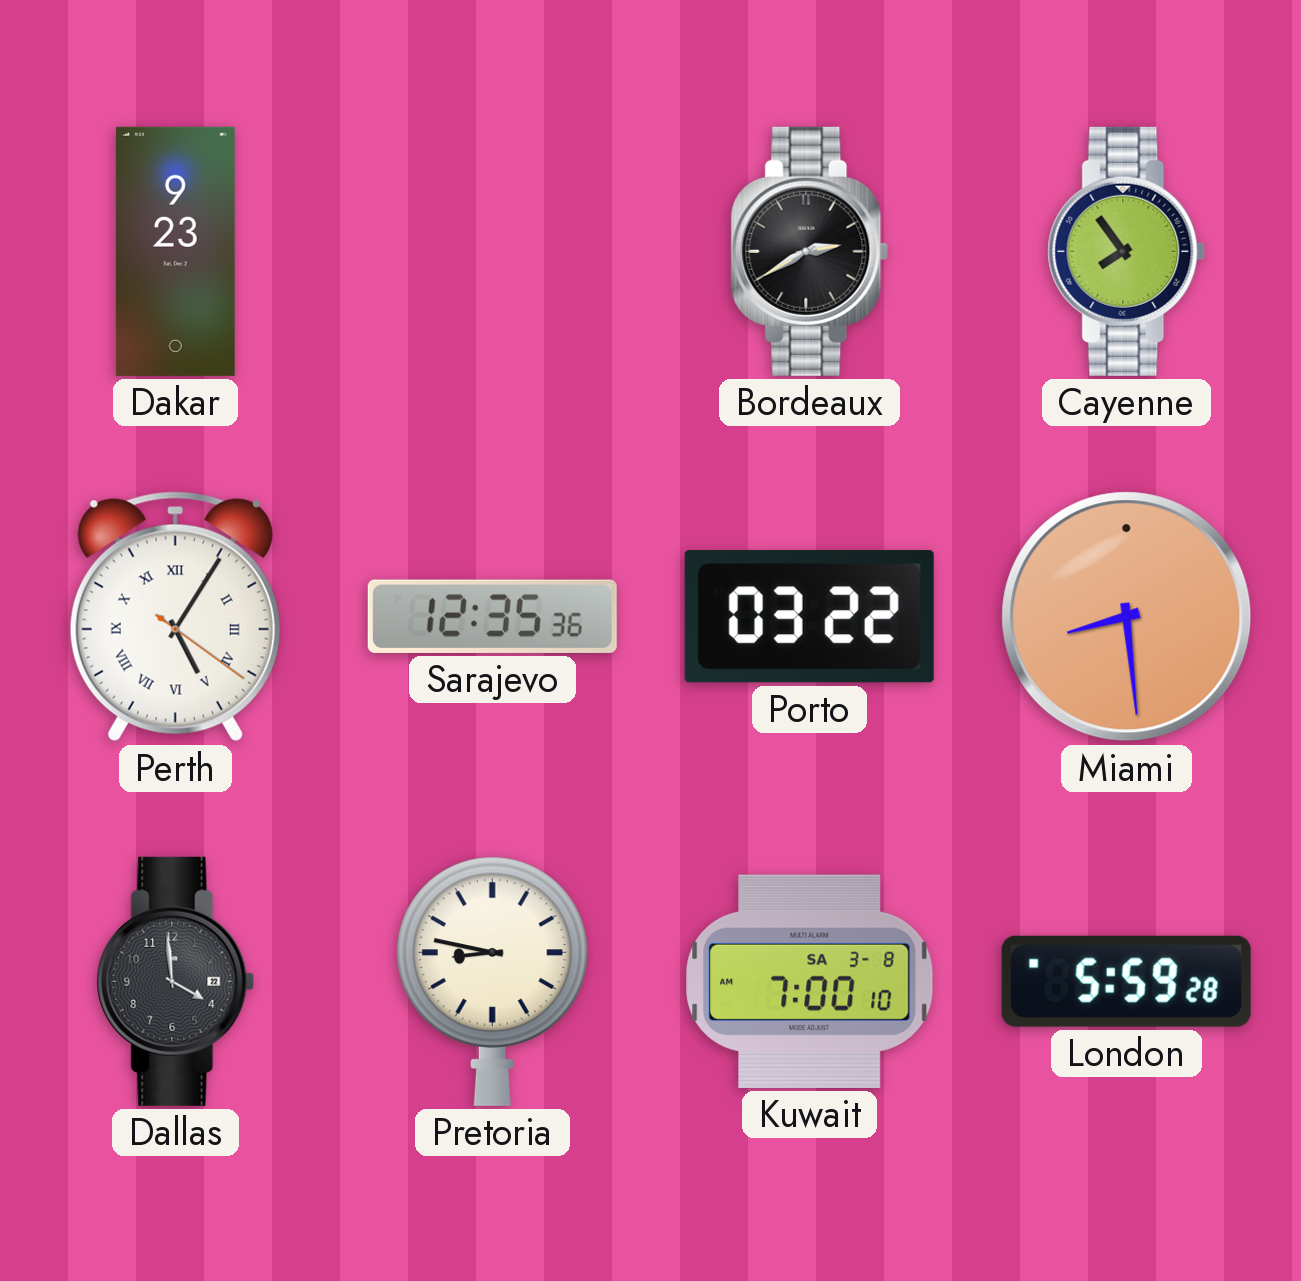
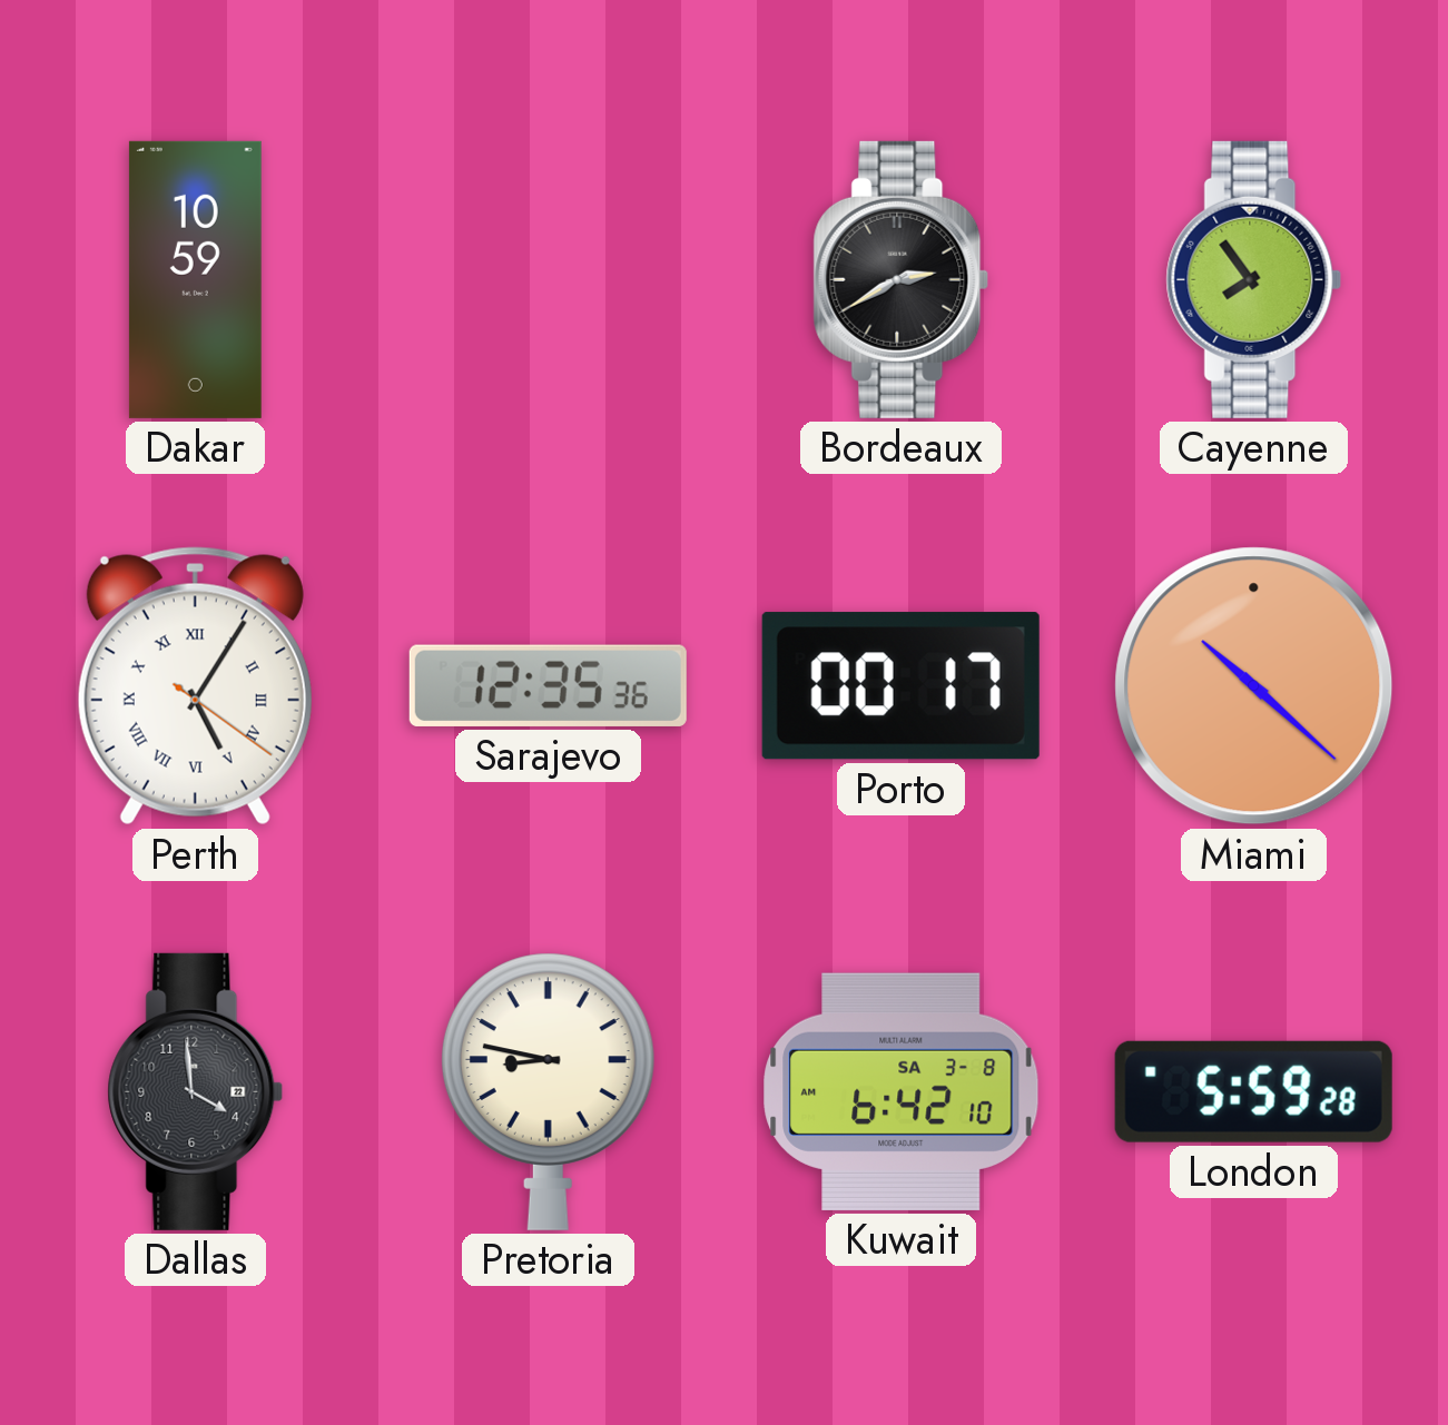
Dakar: 9:23 -> 10:59 (195, 279)
Porto: 03:22 -> 00:17 (900, 686)
Miami: 8:29 -> 10:22 (1254, 686)
Kuwait: 7:00 -> 6:42 (902, 1091)
